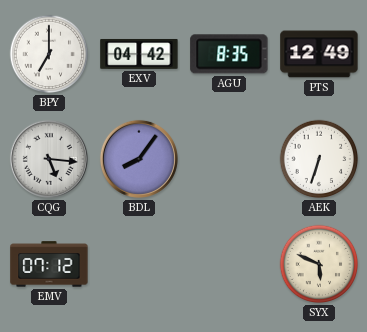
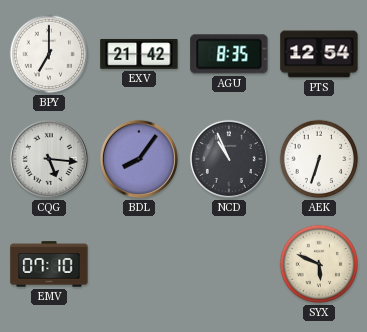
EXV: 04:42 -> 21:42 (139, 54)
PTS: 12:49 -> 12:54 (319, 54)
NCD: none -> 10:56 (229, 159)
EMV: 07:12 -> 07:10 (49, 264)
